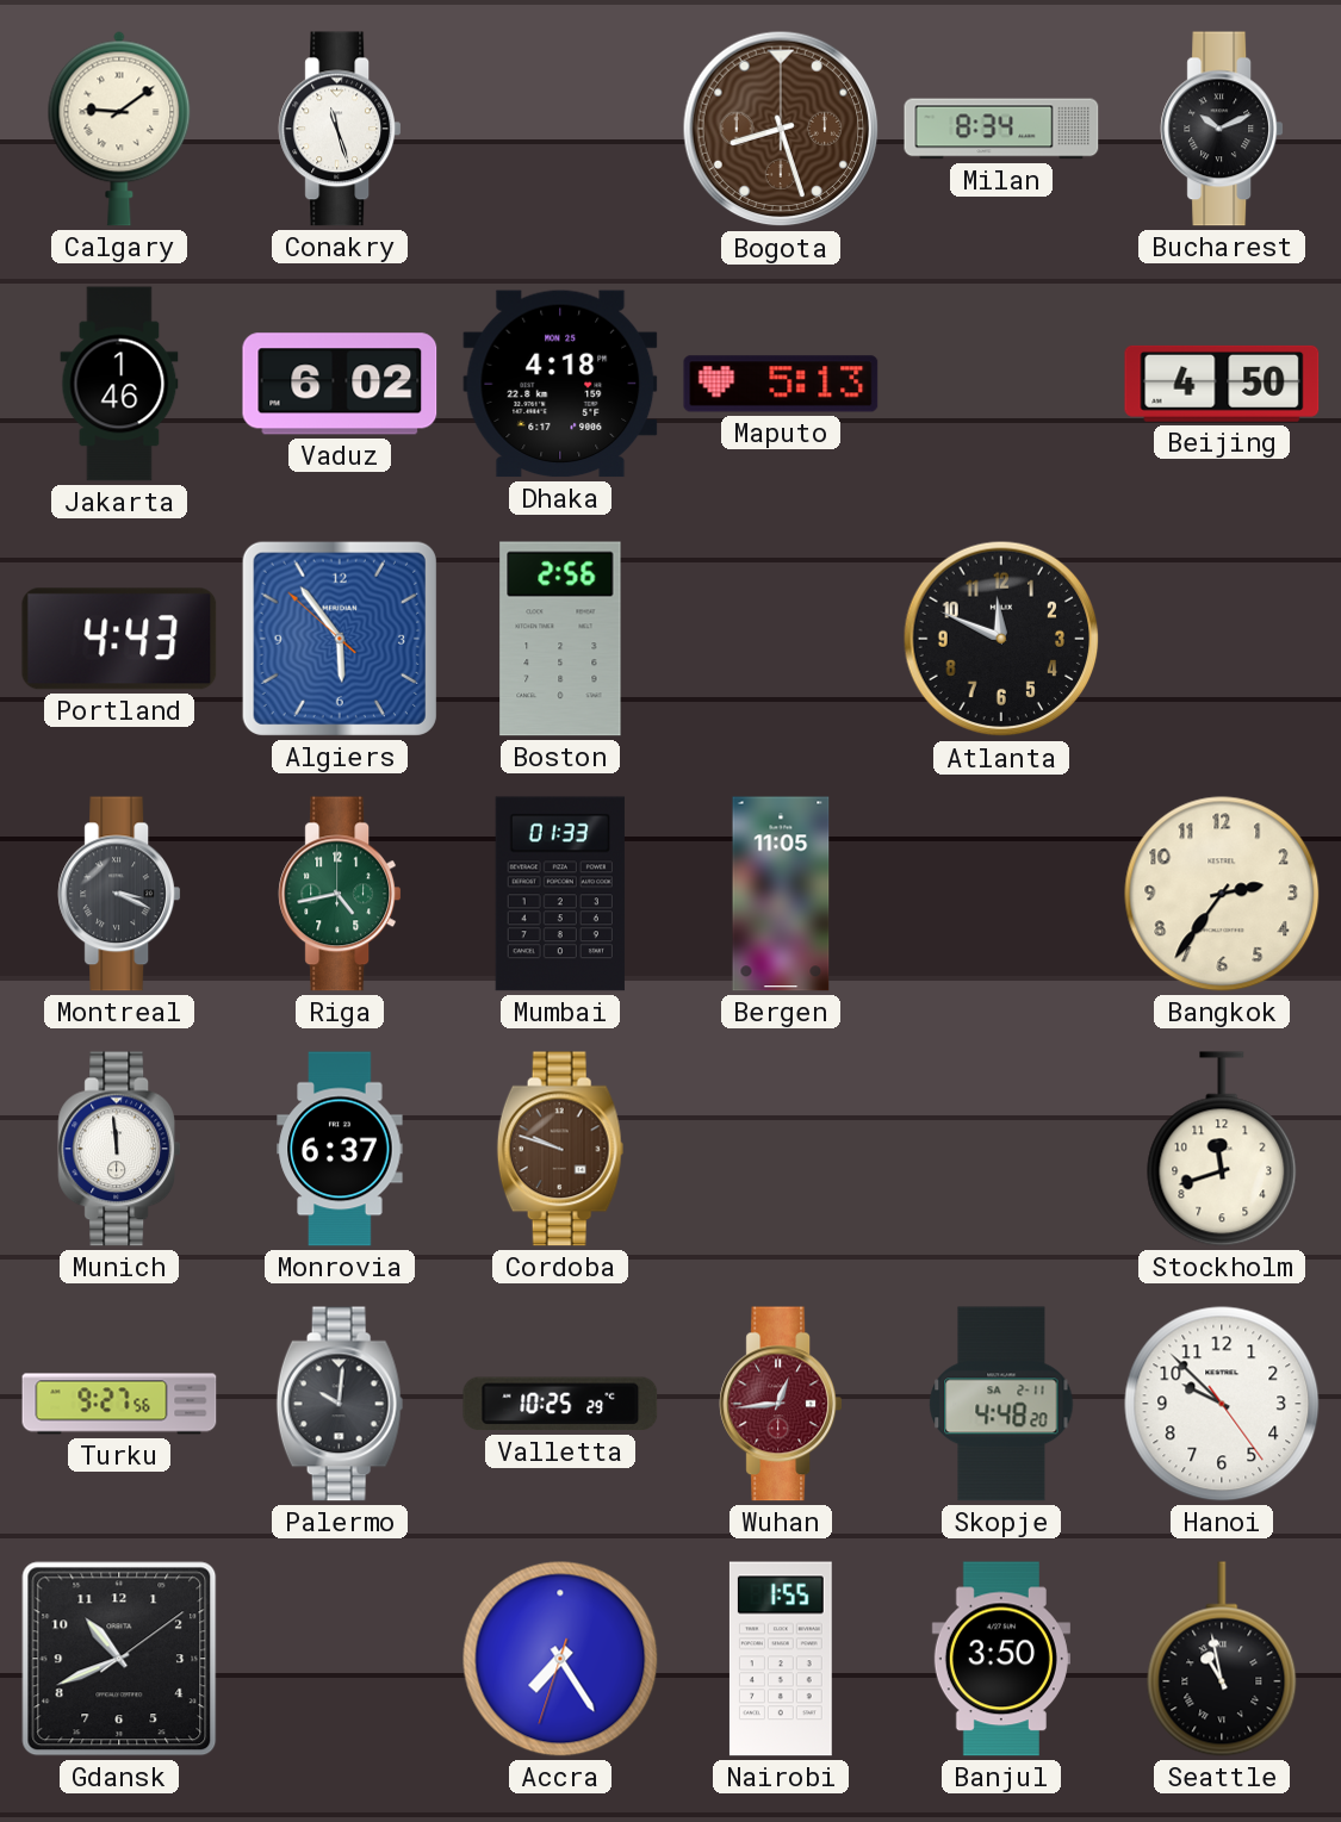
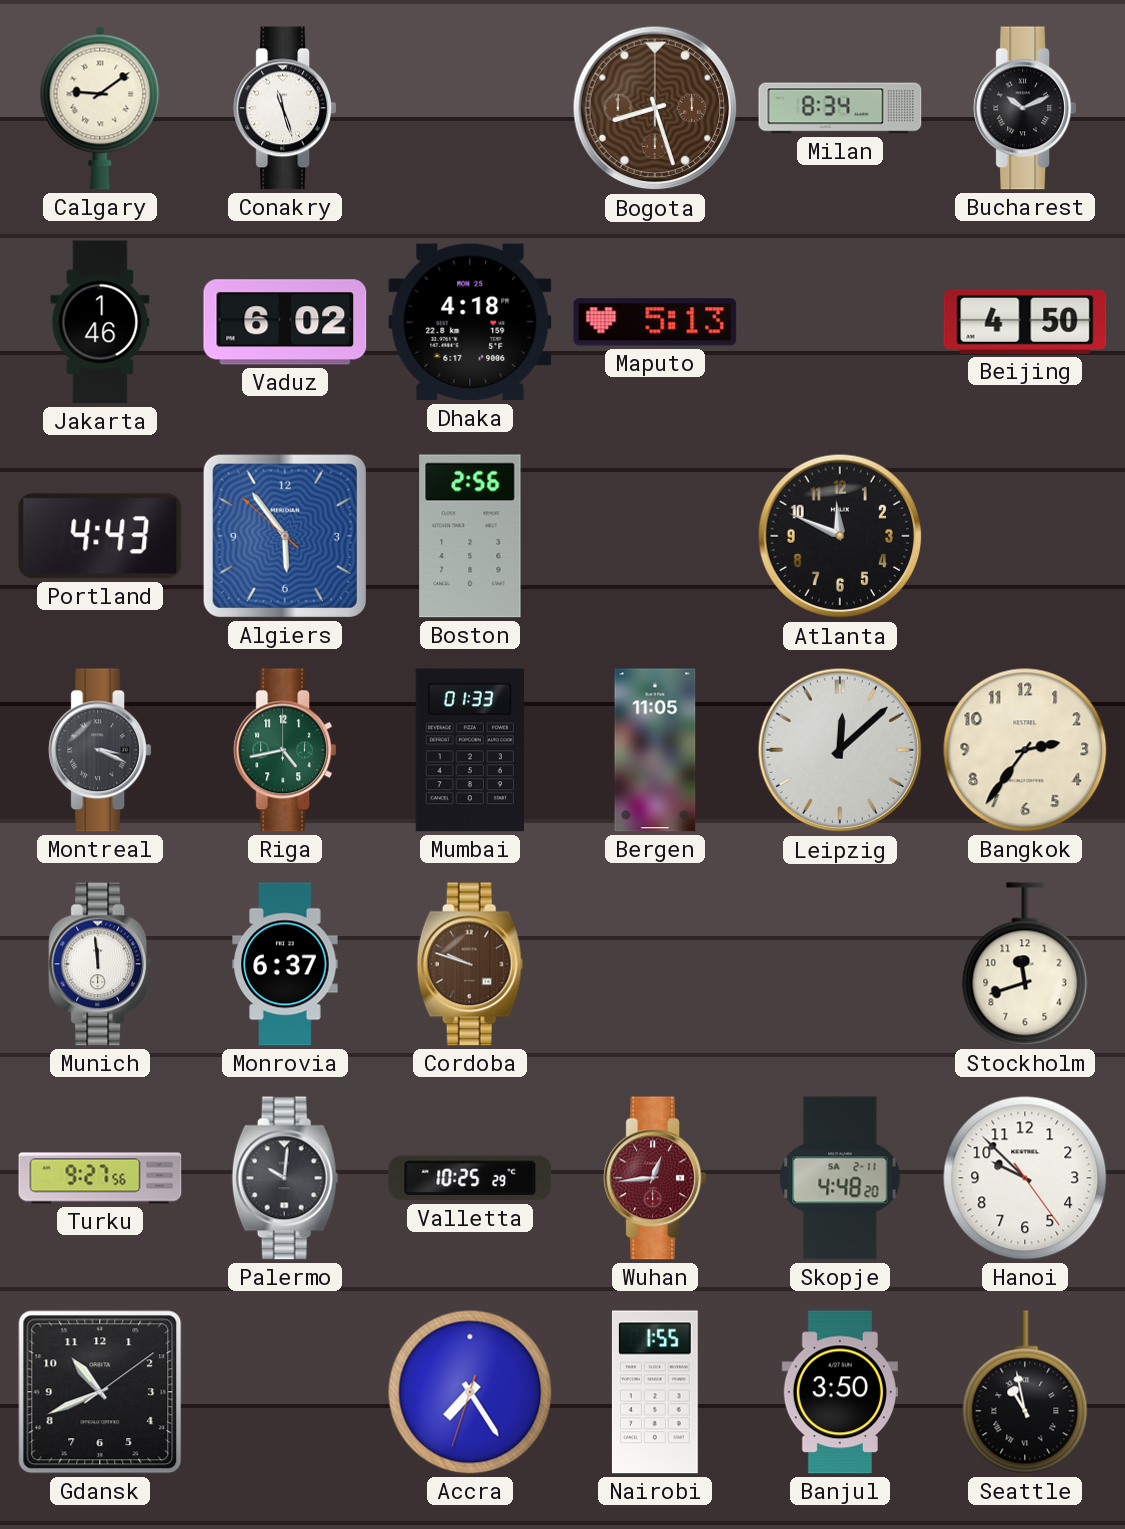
Leipzig: none -> 12:08 (840, 750)
